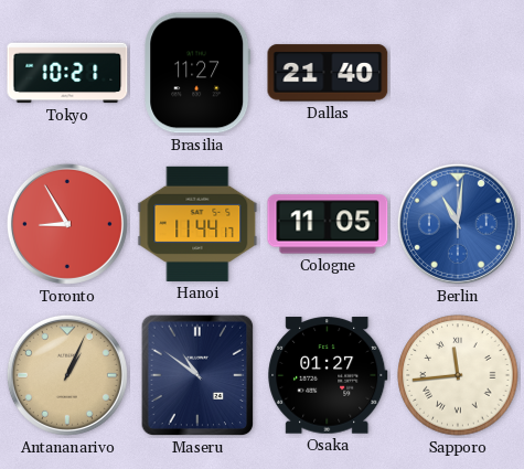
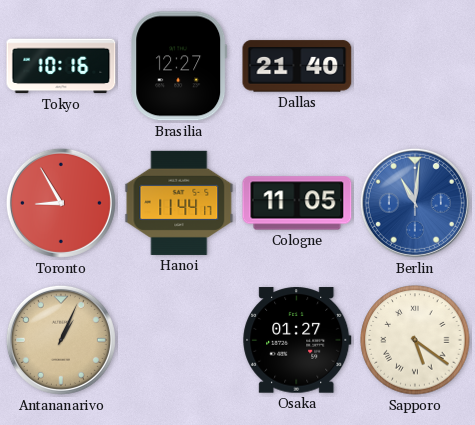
Tokyo: 10:21 -> 10:16 (61, 66)
Brasilia: 11:27 -> 12:27 (179, 66)
Maseru: 10:51 -> none (197, 375)
Sapporo: 11:44 -> 5:21 (415, 340)
